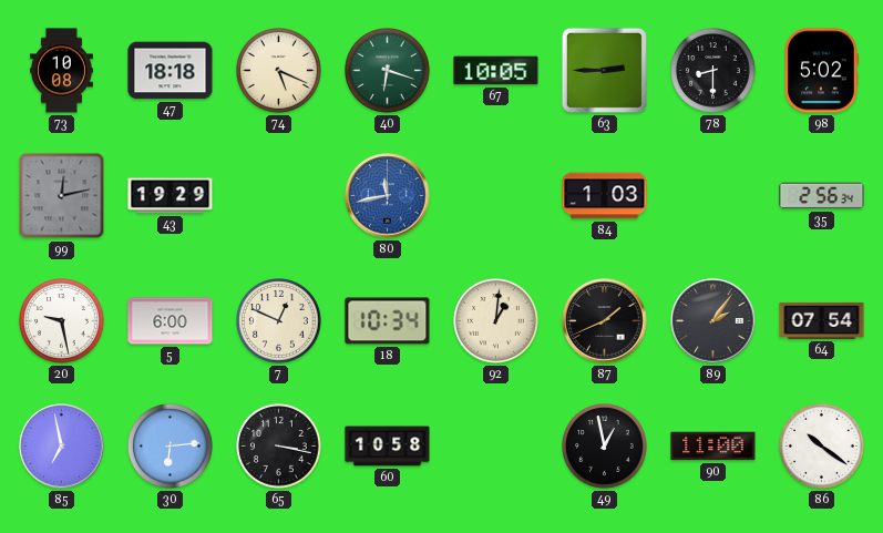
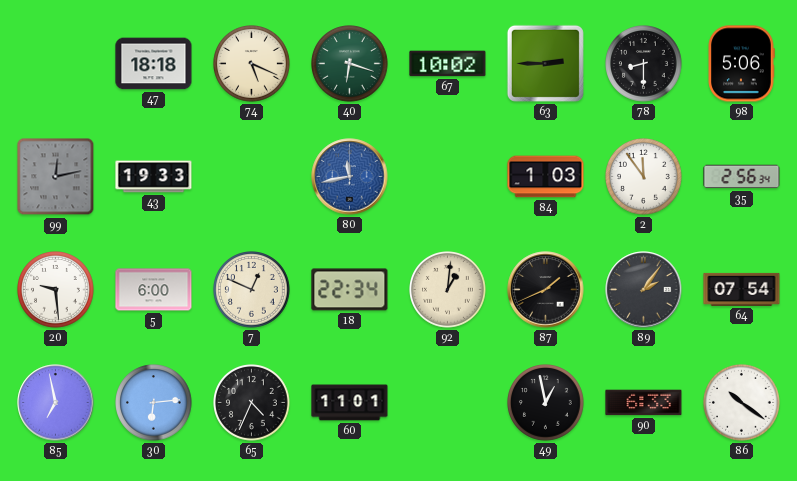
73: 10:08 -> none (61, 71)
67: 10:05 -> 10:02 (448, 64)
98: 5:02 -> 5:06 (741, 64)
43: 19:29 -> 19:33 (154, 177)
2: none -> 11:54 (644, 177)
20: 9:28 -> 9:29 (56, 290)
18: 10:34 -> 22:34 (350, 290)
65: 3:17 -> 4:34 (252, 403)
60: 10:58 -> 11:01 (350, 403)
90: 11:00 -> 6:33 (644, 403)
